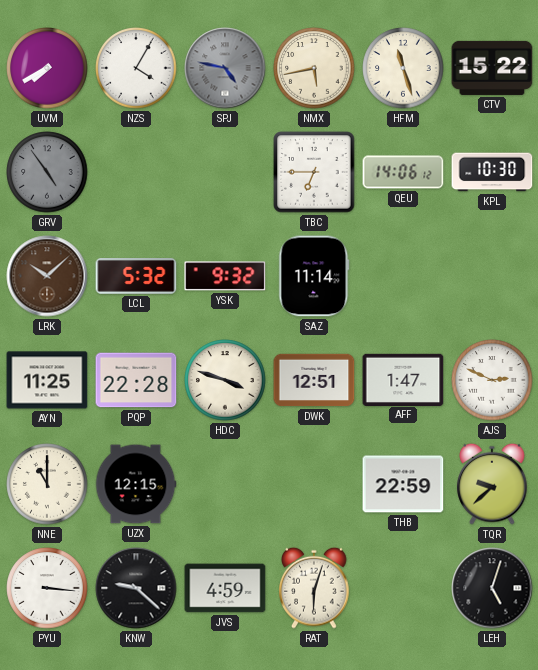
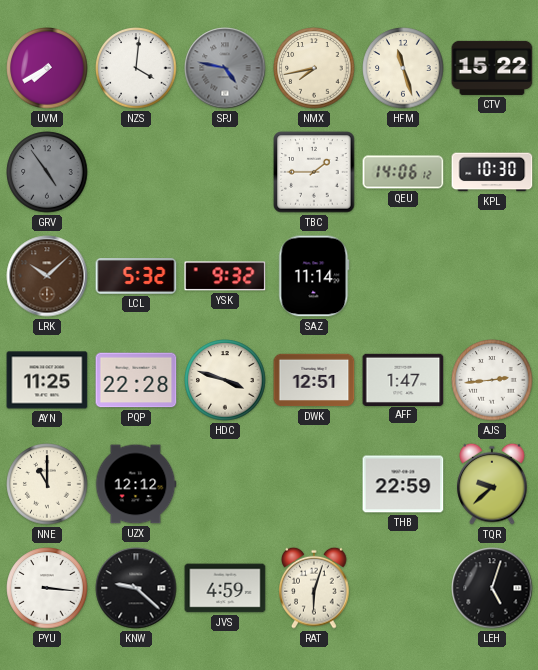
NZS: 4:05 -> 4:01 (136, 68)
NMX: 5:43 -> 7:43 (314, 68)
TBC: 6:45 -> 1:45 (314, 172)
AJS: 2:49 -> 2:44 (492, 380)
UZX: 12:15 -> 12:12 (136, 484)
